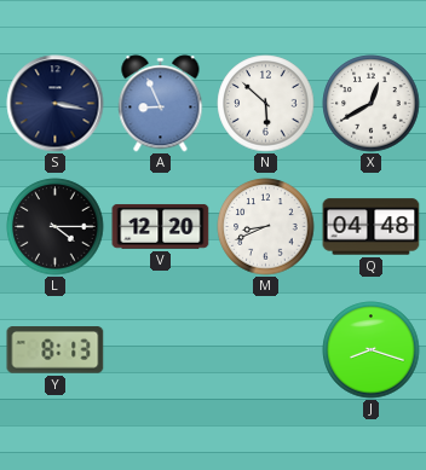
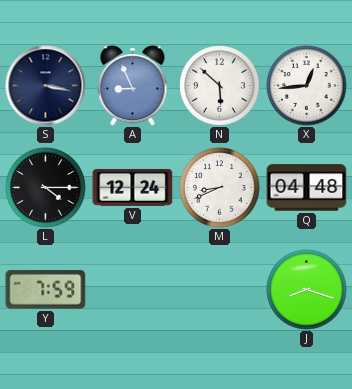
X: 12:40 -> 12:44 (307, 86)
V: 12:20 -> 12:24 (133, 188)
Y: 8:13 -> 7:59 (46, 290)
